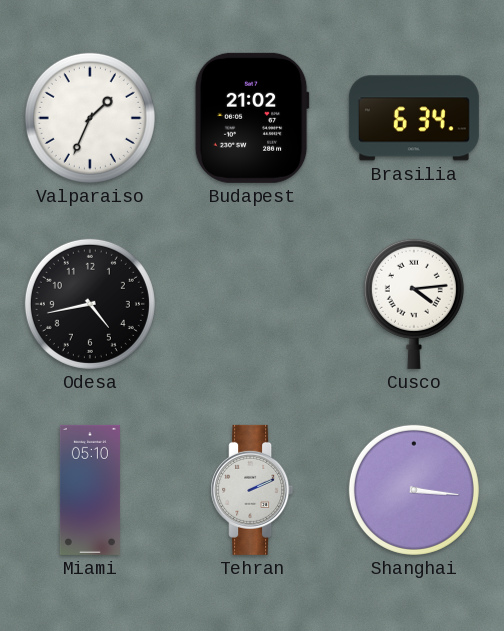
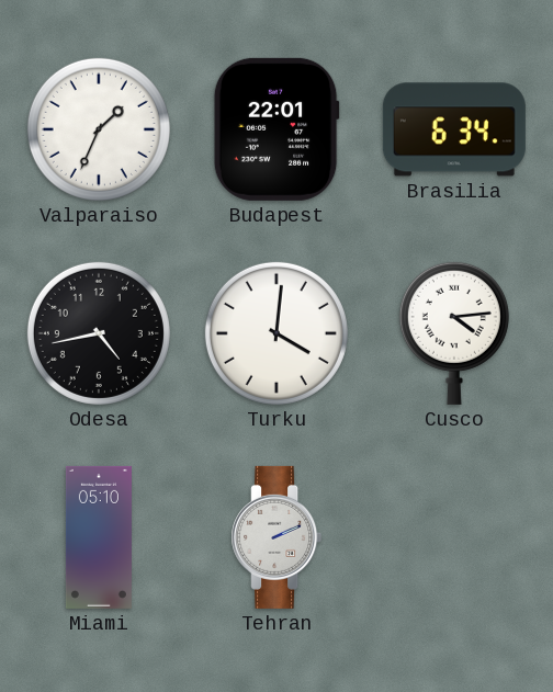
Budapest: 21:02 -> 22:01 (276, 129)
Turku: none -> 4:01 (276, 333)
Shanghai: 3:16 -> none (414, 490)
